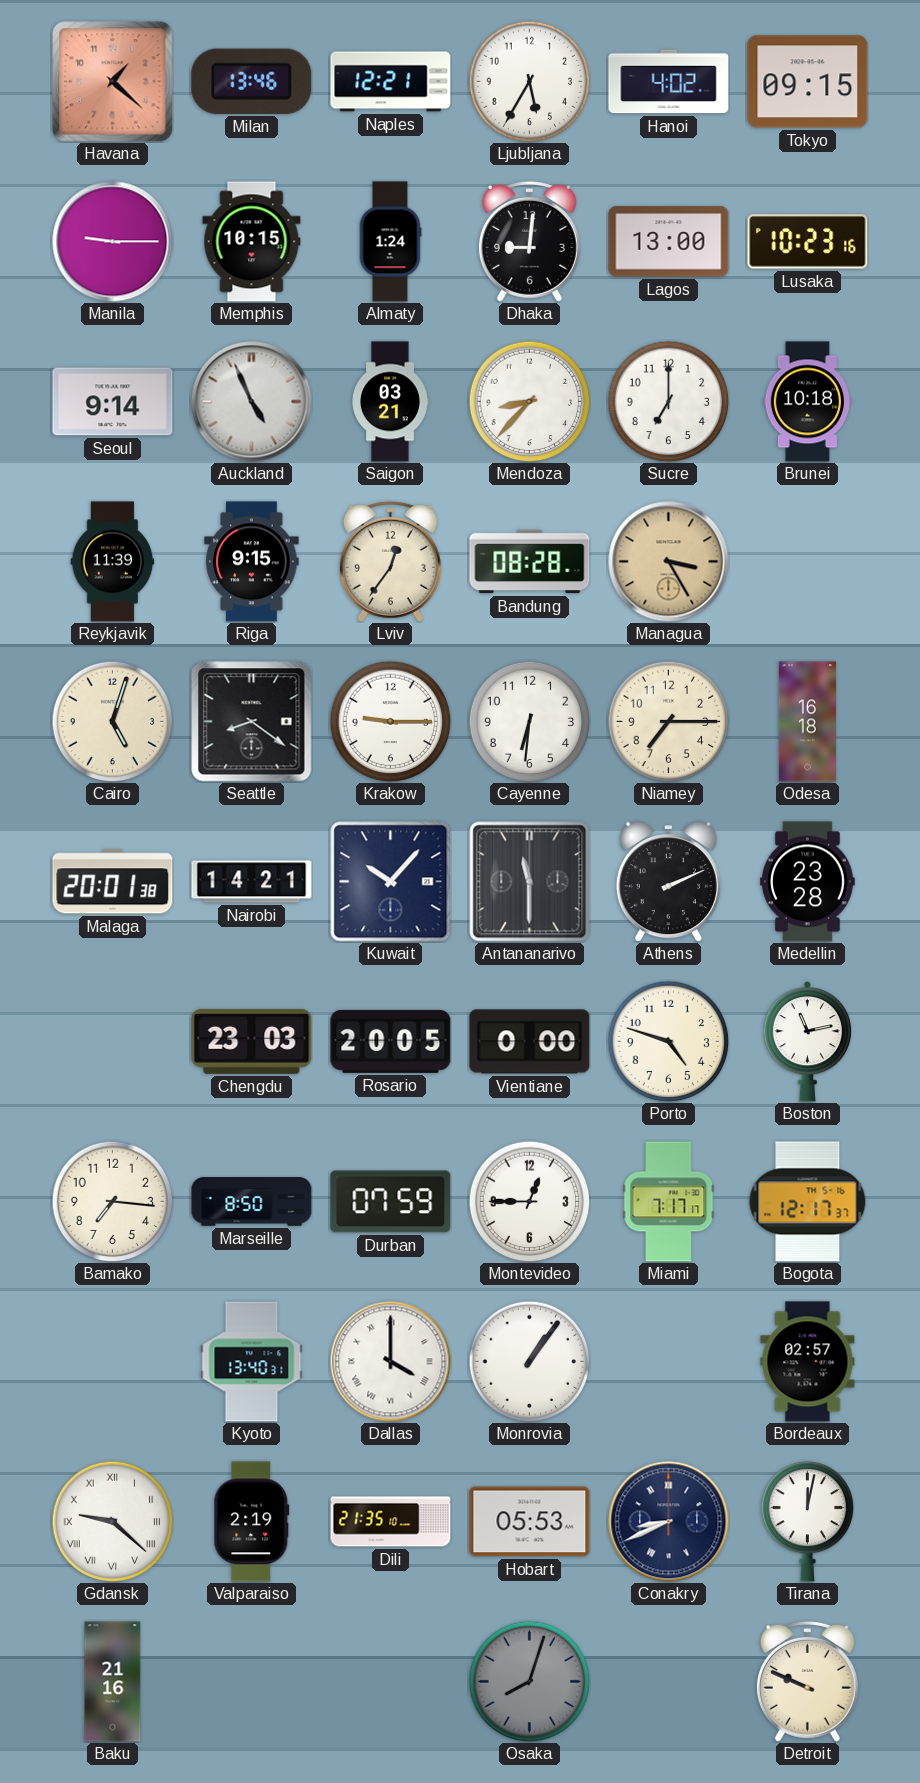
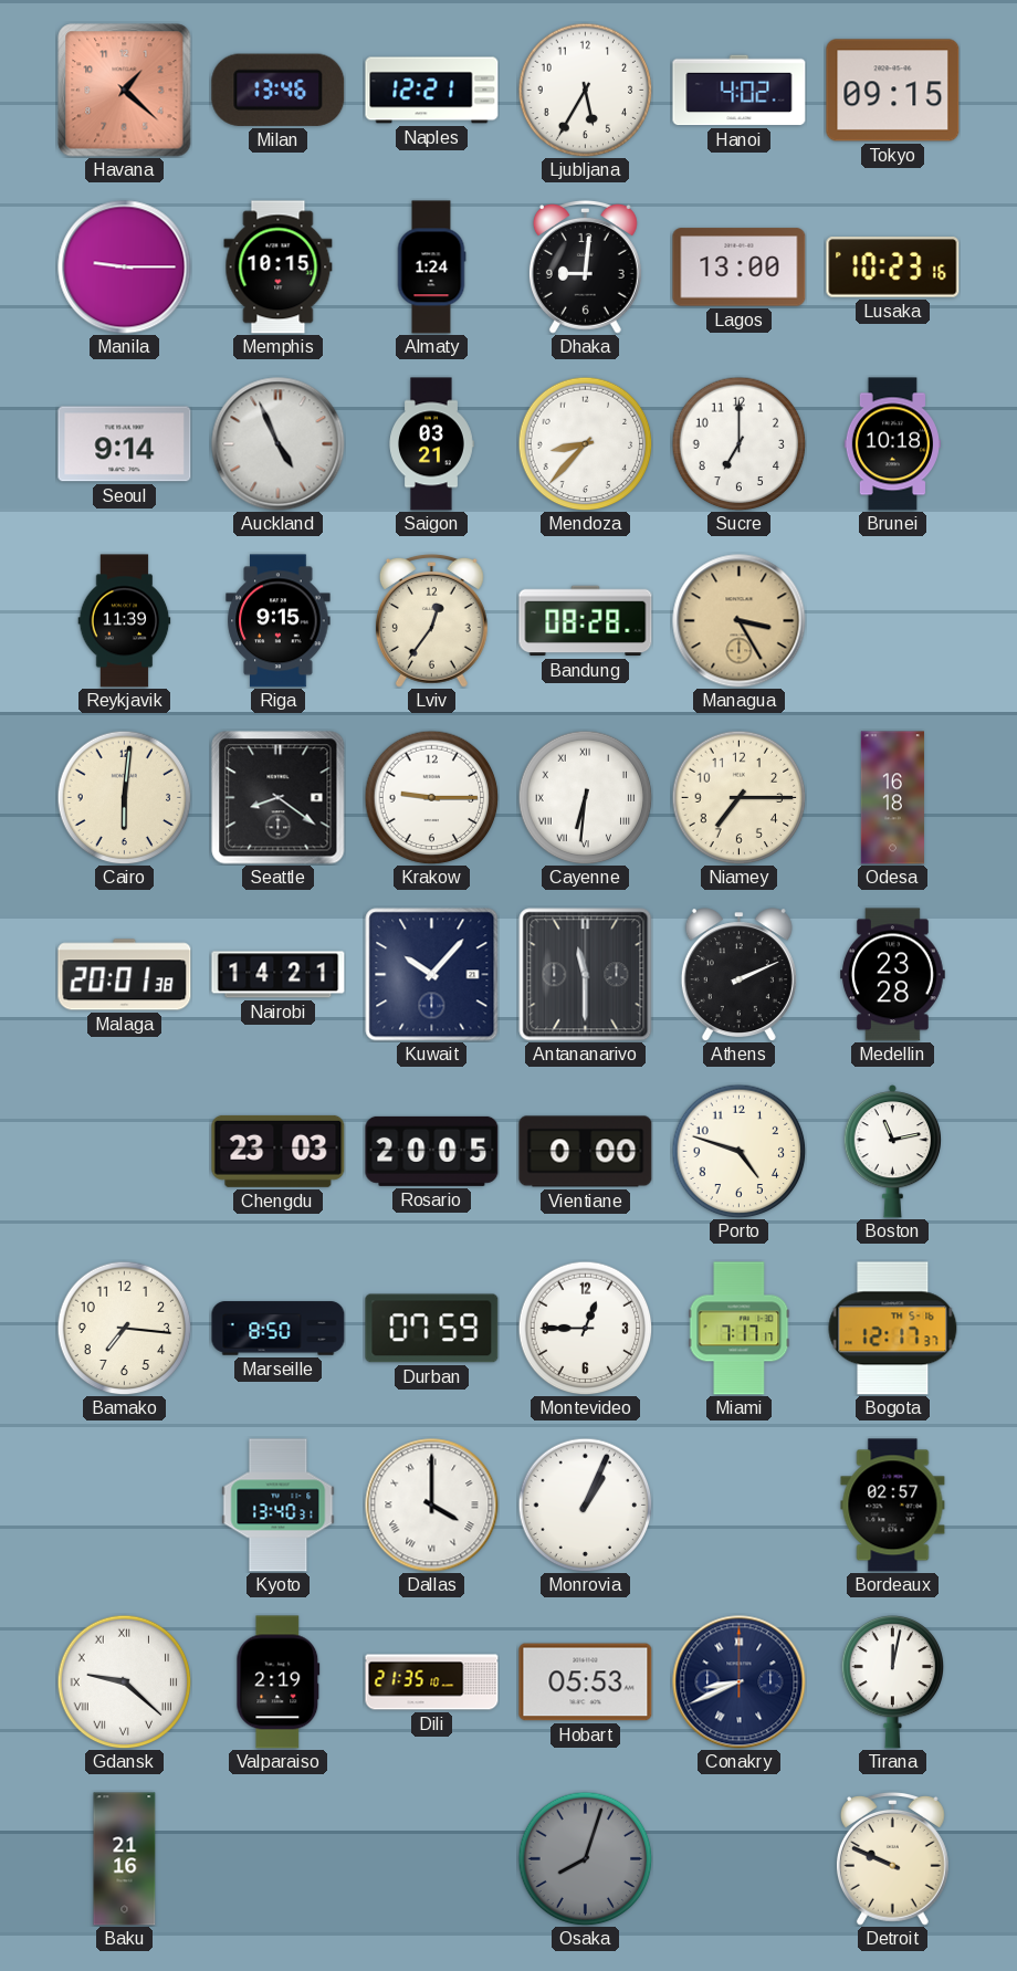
Cairo: 5:03 -> 6:01 (124, 797)
Cayenne numerals: Arabic -> Roman (585, 797)
Monrovia: 1:06 -> 1:04 (585, 1505)
